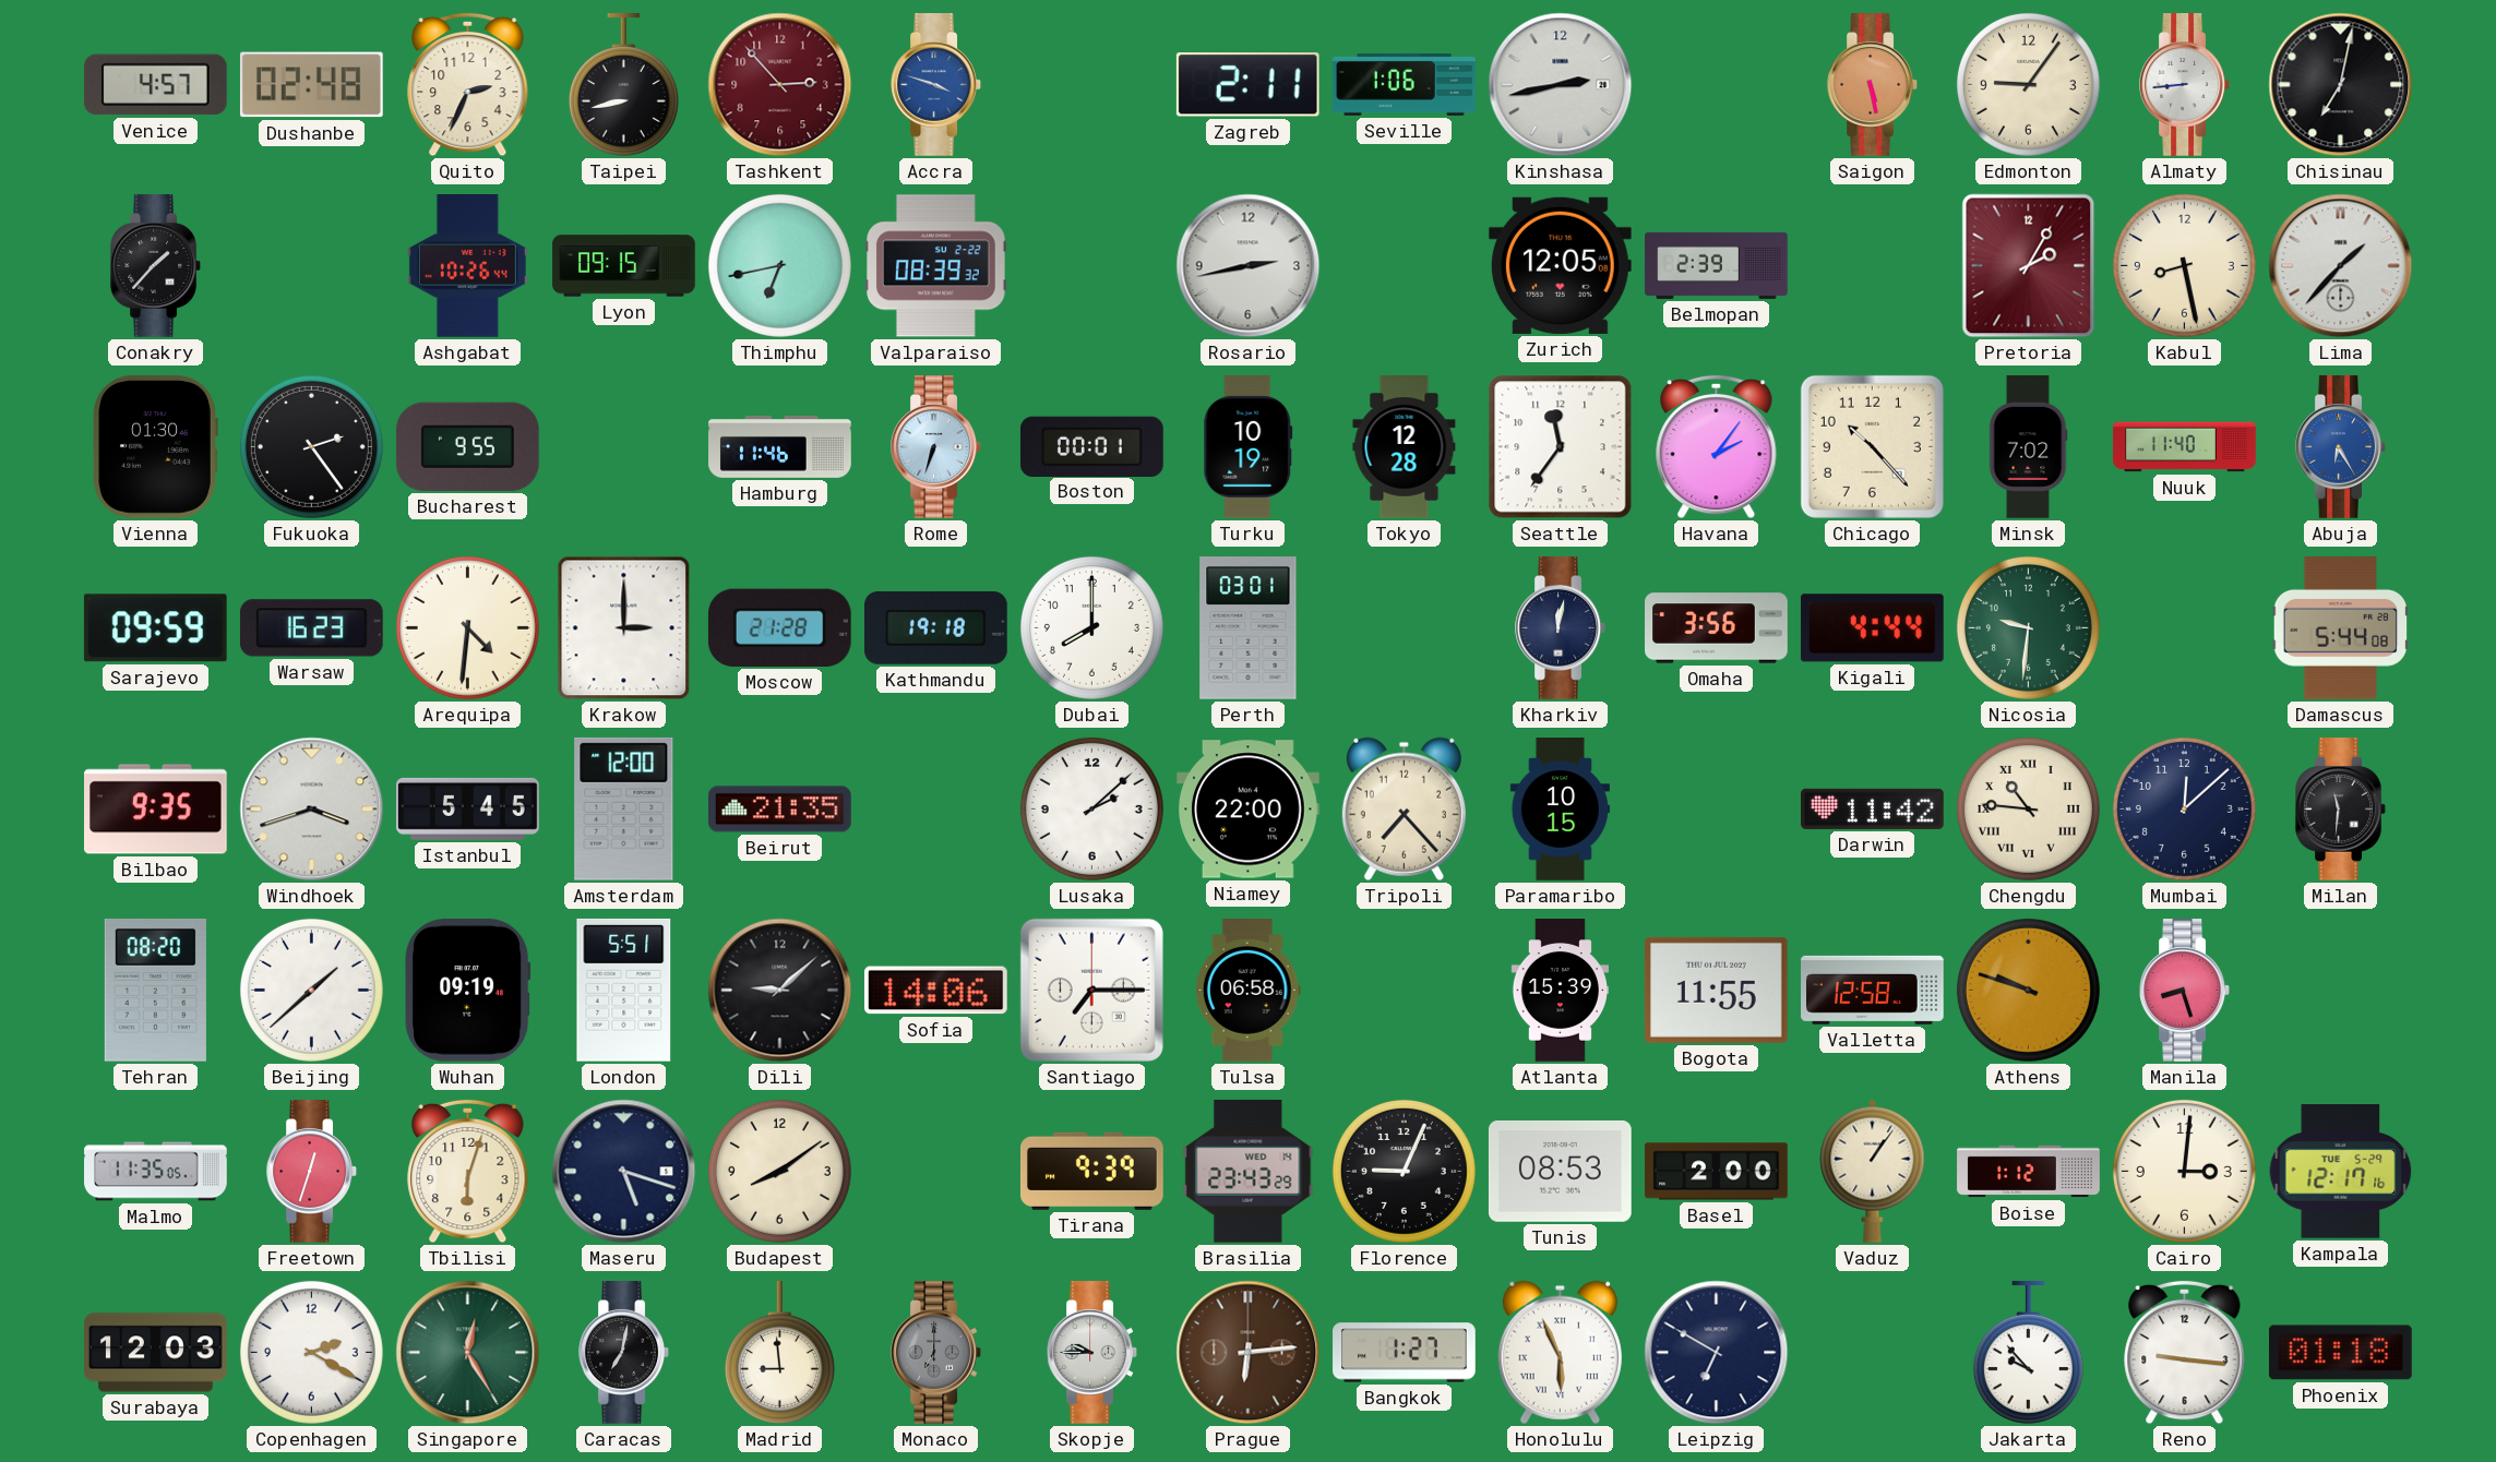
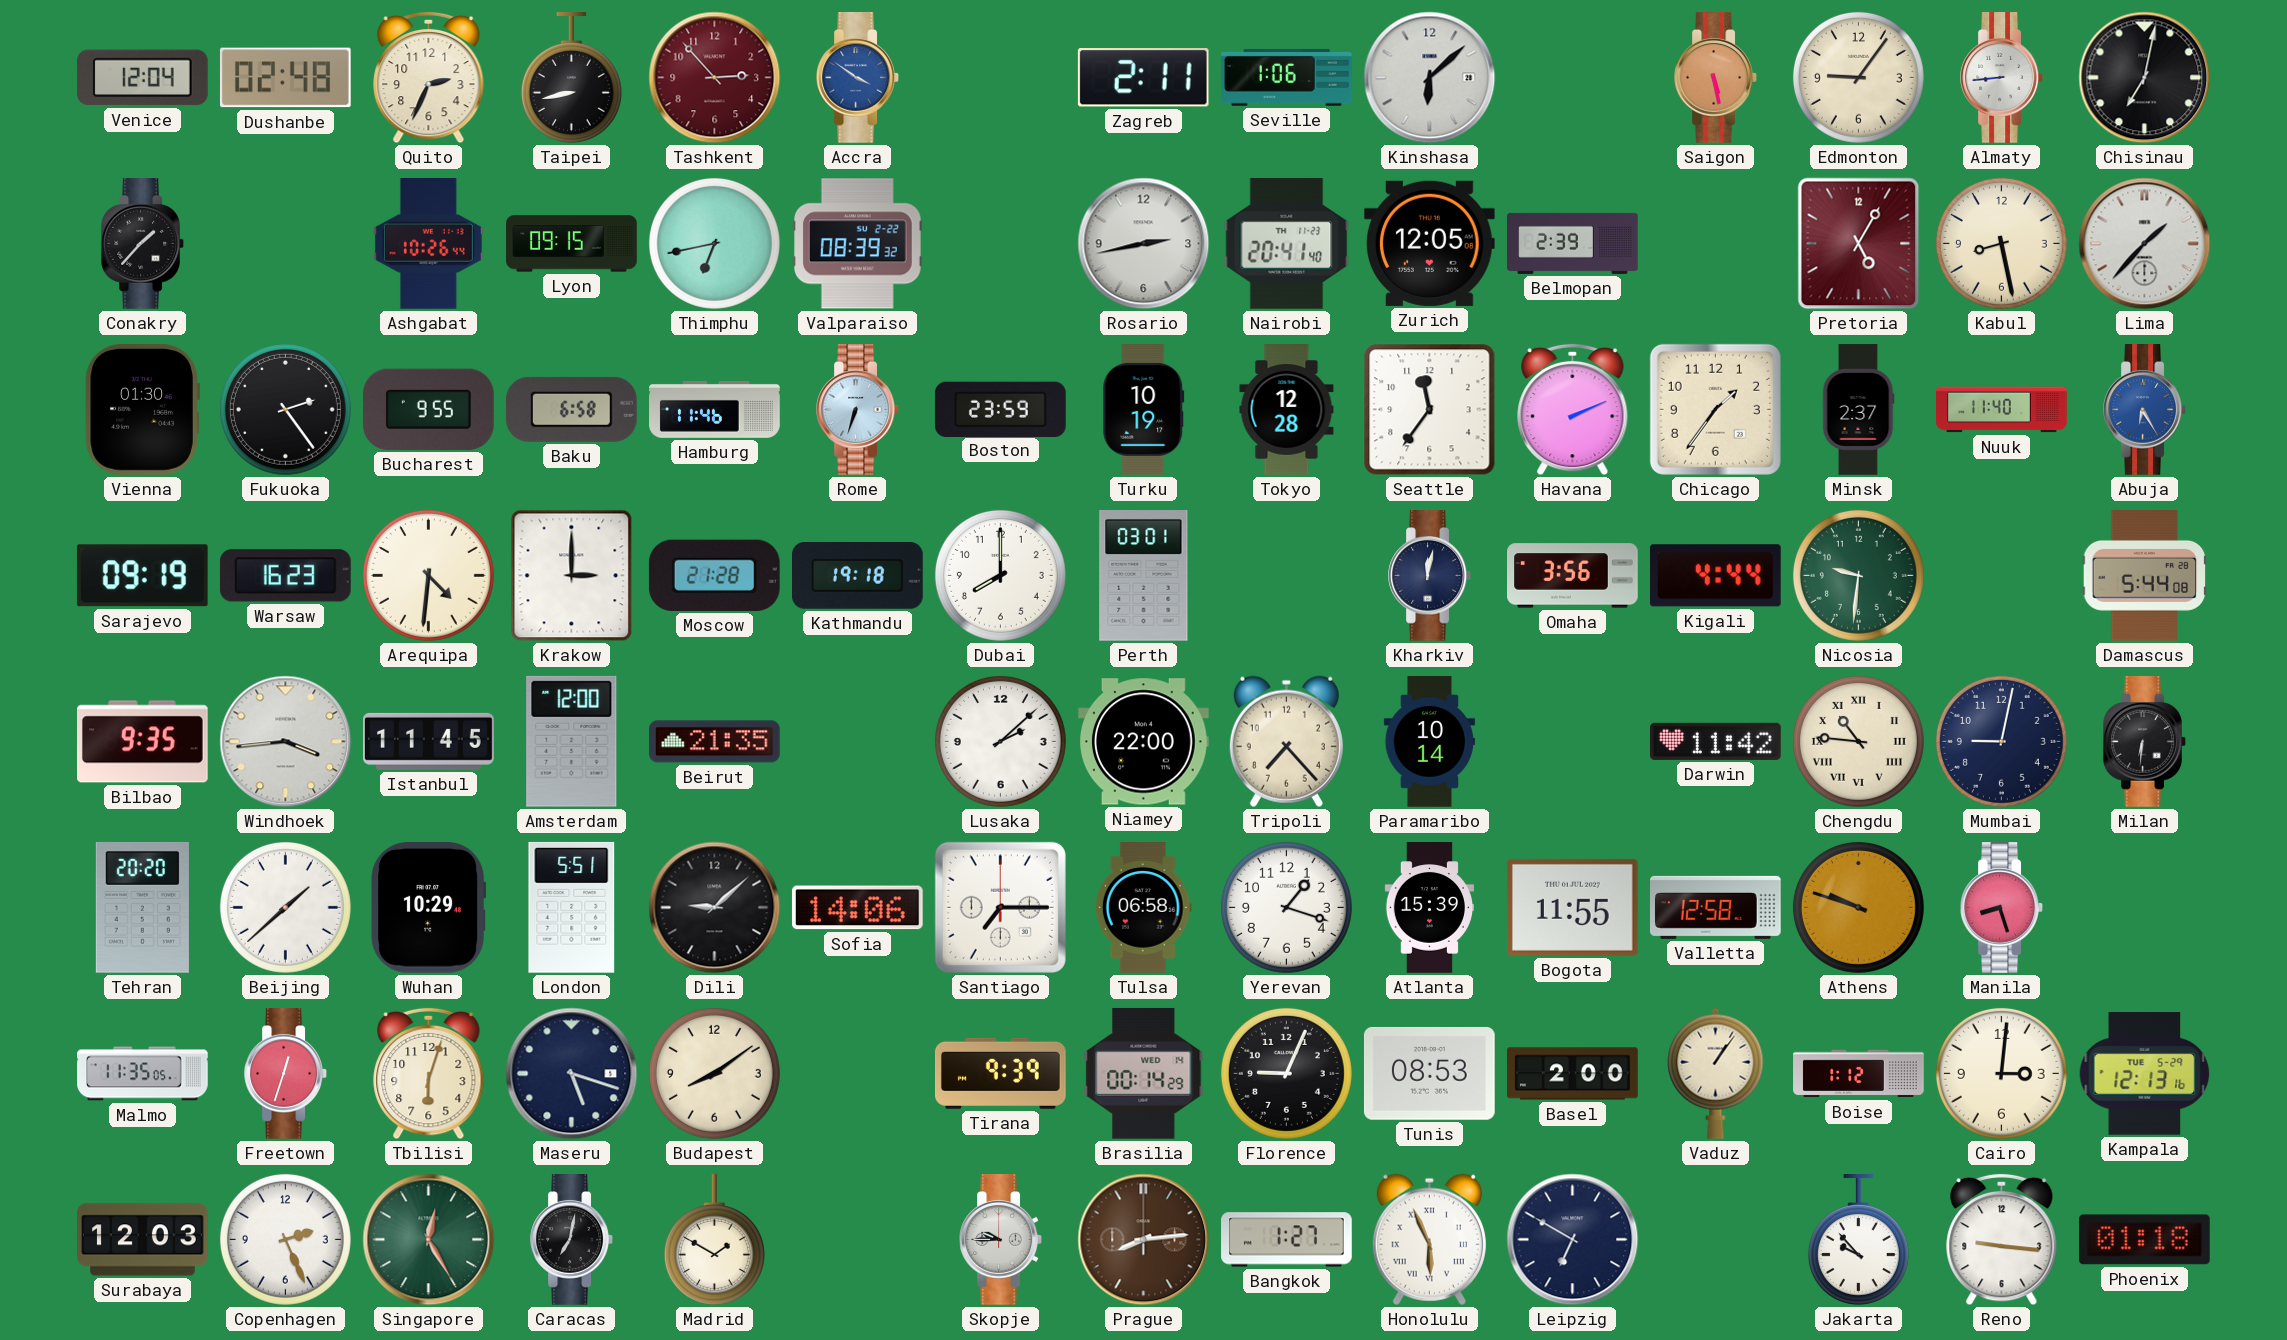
Venice: 4:57 -> 12:04 (142, 78)
Accra: 3:48 -> 3:51 (857, 78)
Kinshasa: 2:43 -> 6:08 (1430, 78)
Nairobi: none -> 20:41 (1287, 244)
Pretoria: 2:05 -> 5:05 (1859, 244)
Baku: none -> 6:58 (571, 409)
Boston: 00:01 -> 23:59 (1001, 409)
Havana: 2:06 -> 2:11 (1573, 410)
Chicago: 10:23 -> 1:36 (1715, 409)
Minsk: 7:02 -> 2:37 (1858, 410)
Sarajevo: 09:59 -> 09:19 (142, 576)
Windhoek: 3:42 -> 3:44 (286, 742)
Istanbul: 5:45 -> 11:45 (429, 741)
Paramaribo: 10:15 -> 10:14 (1429, 742)
Mumbai: 12:08 -> 9:02 (2001, 741)
Milan: 11:31 -> 6:31 (2144, 742)
Tehran: 08:20 -> 20:20 (142, 907)
Wuhan: 09:19 -> 10:29 (429, 908)
Yerevan: none -> 1:18 (1286, 907)
Brasilia: 23:43 -> 00:14 (1144, 1073)
Kampala: 12:17 -> 12:13 (2145, 1074)
Copenhagen: 2:20 -> 2:26 (285, 1239)
Madrid: 8:59 -> 1:50 (714, 1240)
Monaco: 7:00 -> none (935, 1353)
Prague: 6:14 -> 8:14 (1144, 1240)
